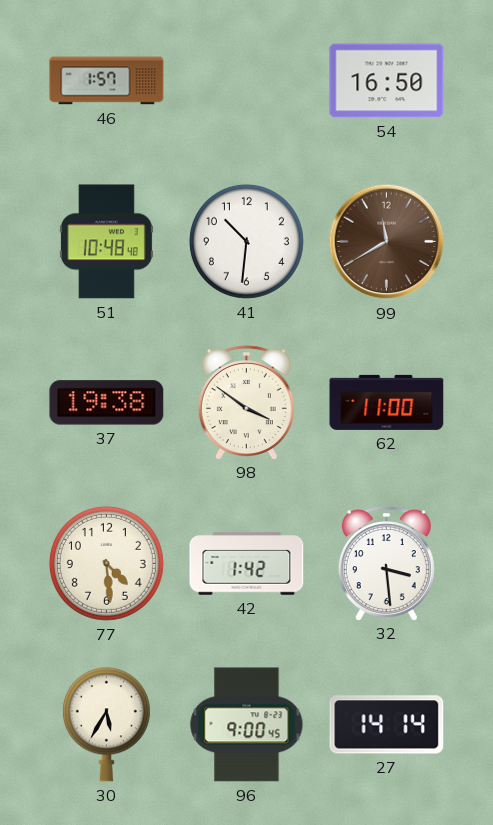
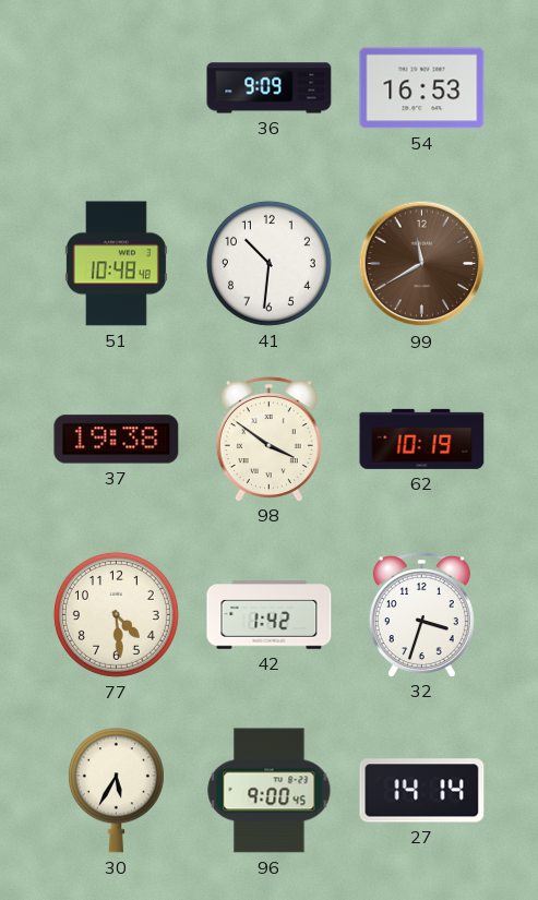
46: 1:57 -> none (107, 81)
36: none -> 9:09 (270, 88)
54: 16:50 -> 16:53 (422, 88)
62: 11:00 -> 10:19 (422, 439)
32: 3:29 -> 3:33 (421, 614)
